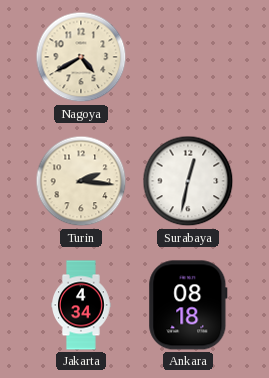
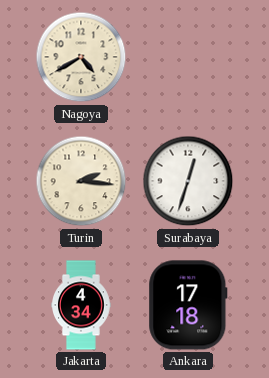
Surabaya: 12:32 -> 12:33 (188, 181)
Ankara: 08:18 -> 17:18 (188, 305)
